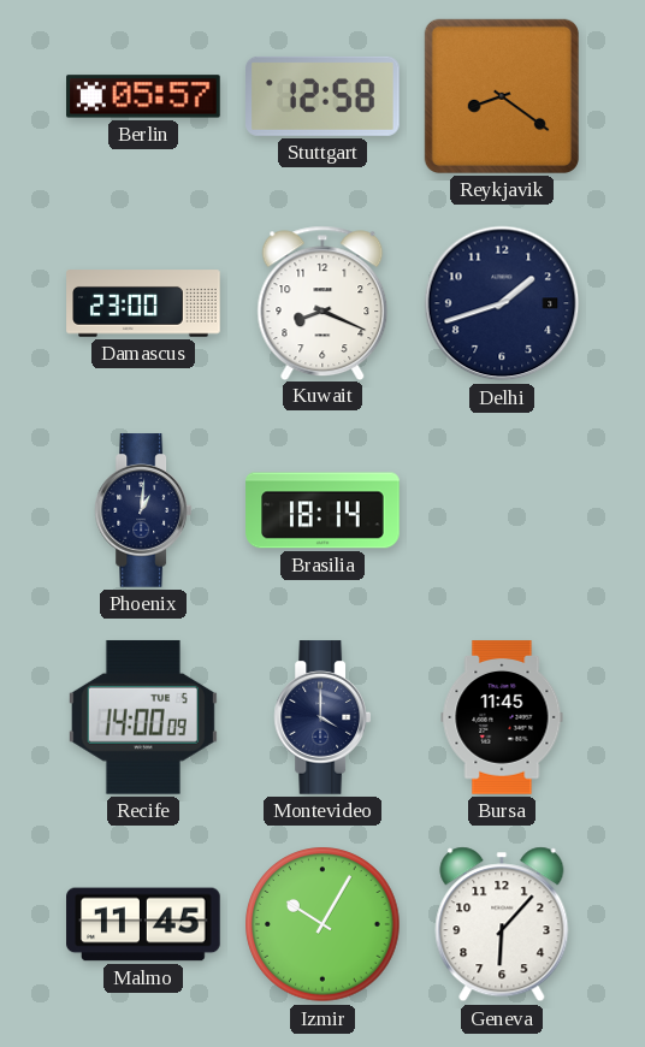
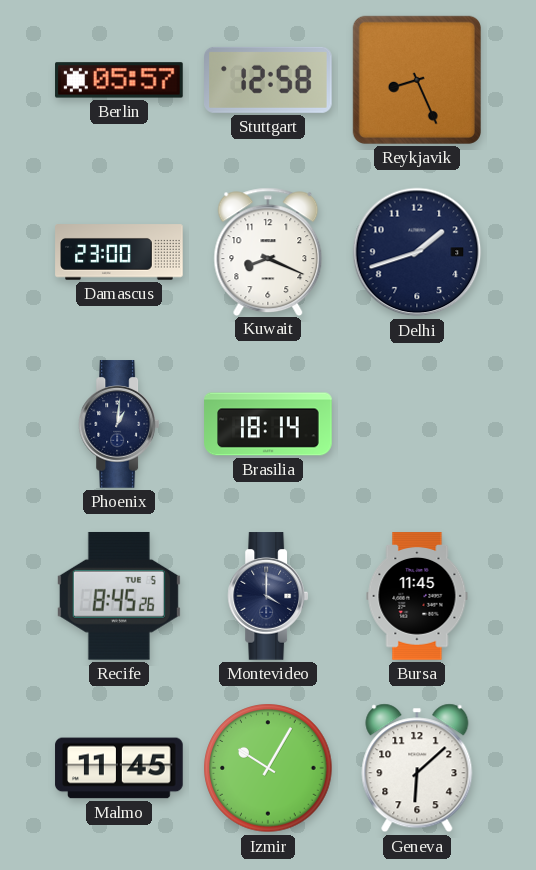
Reykjavik: 8:21 -> 8:26 (417, 80)
Recife: 14:00 -> 8:45 (119, 596)
Geneva: 6:07 -> 6:08 (417, 768)
